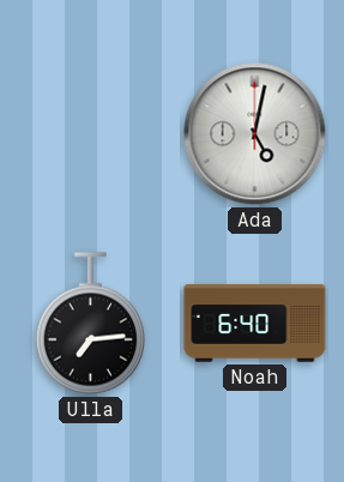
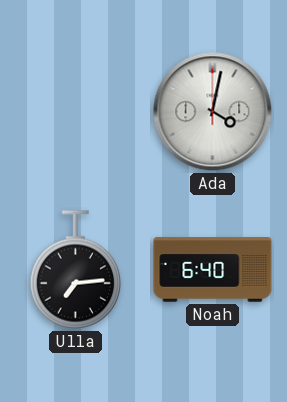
Ada: 5:02 -> 4:02 (213, 112)
